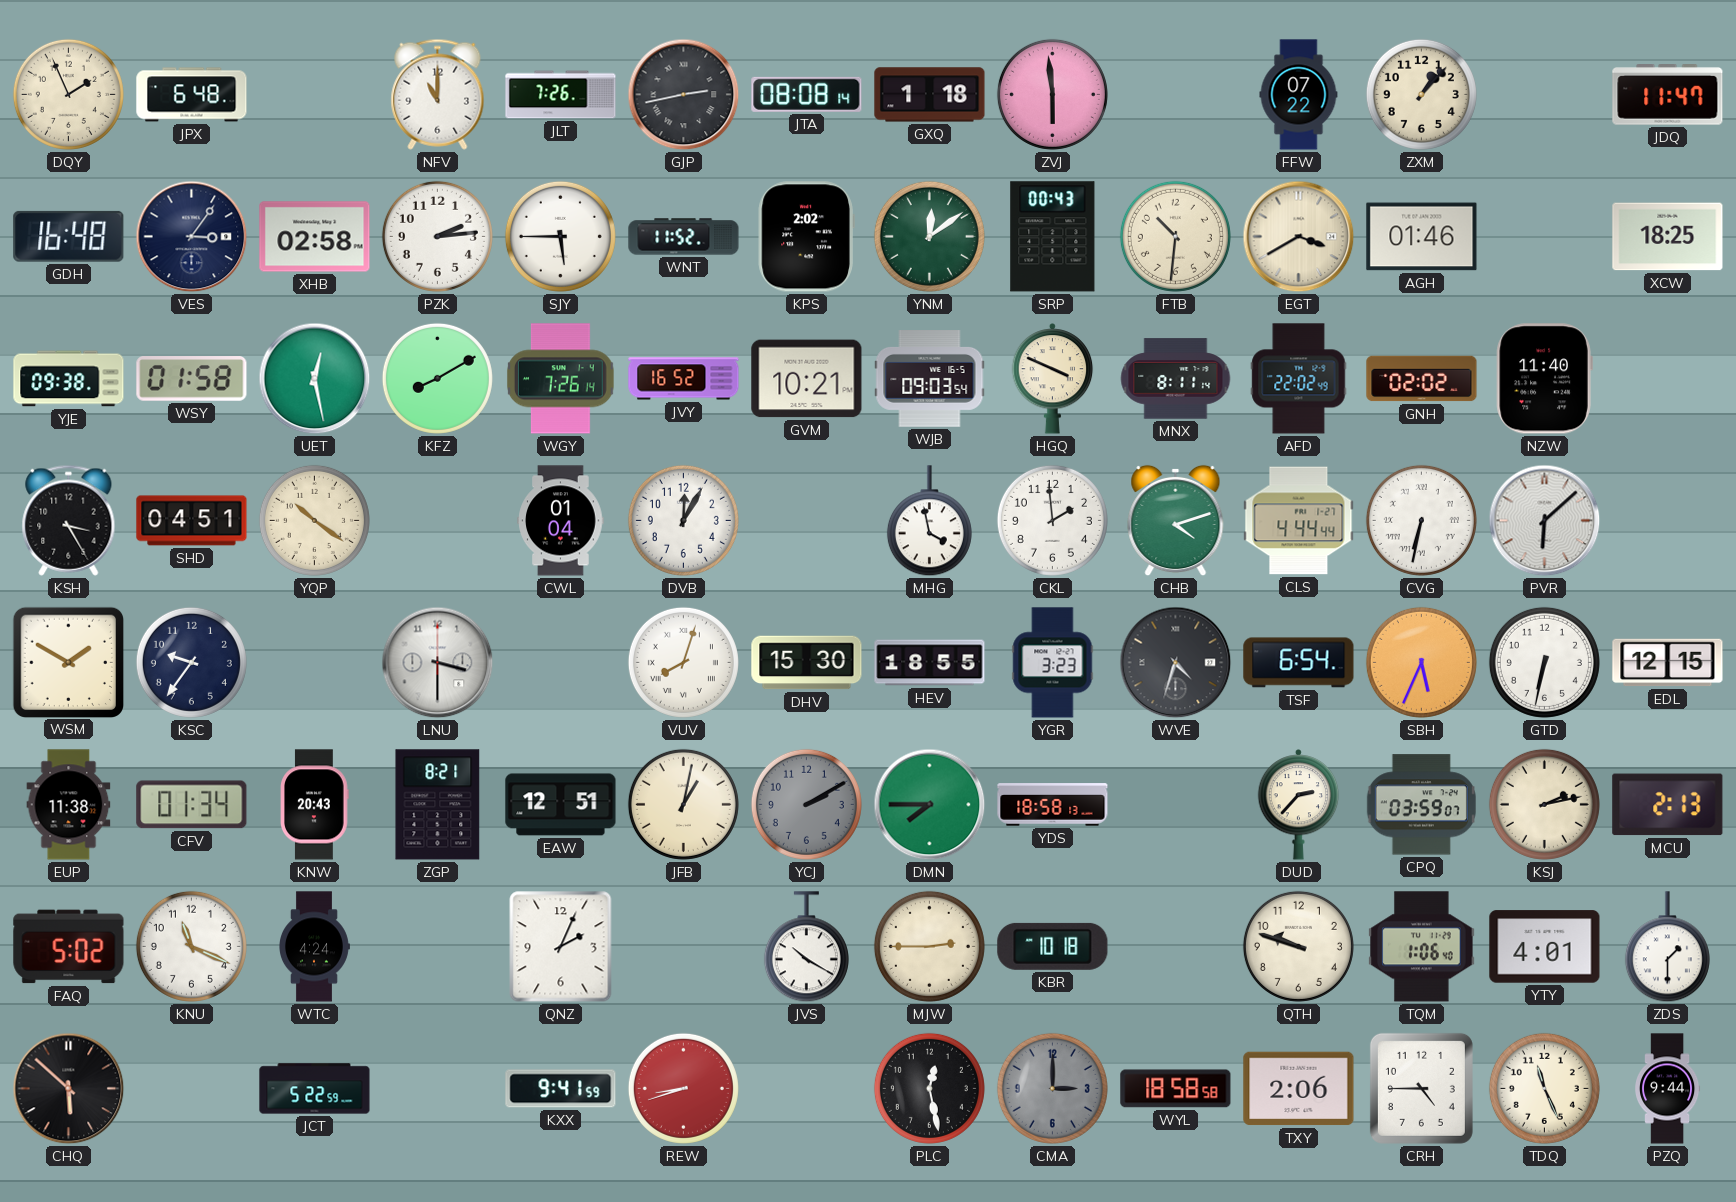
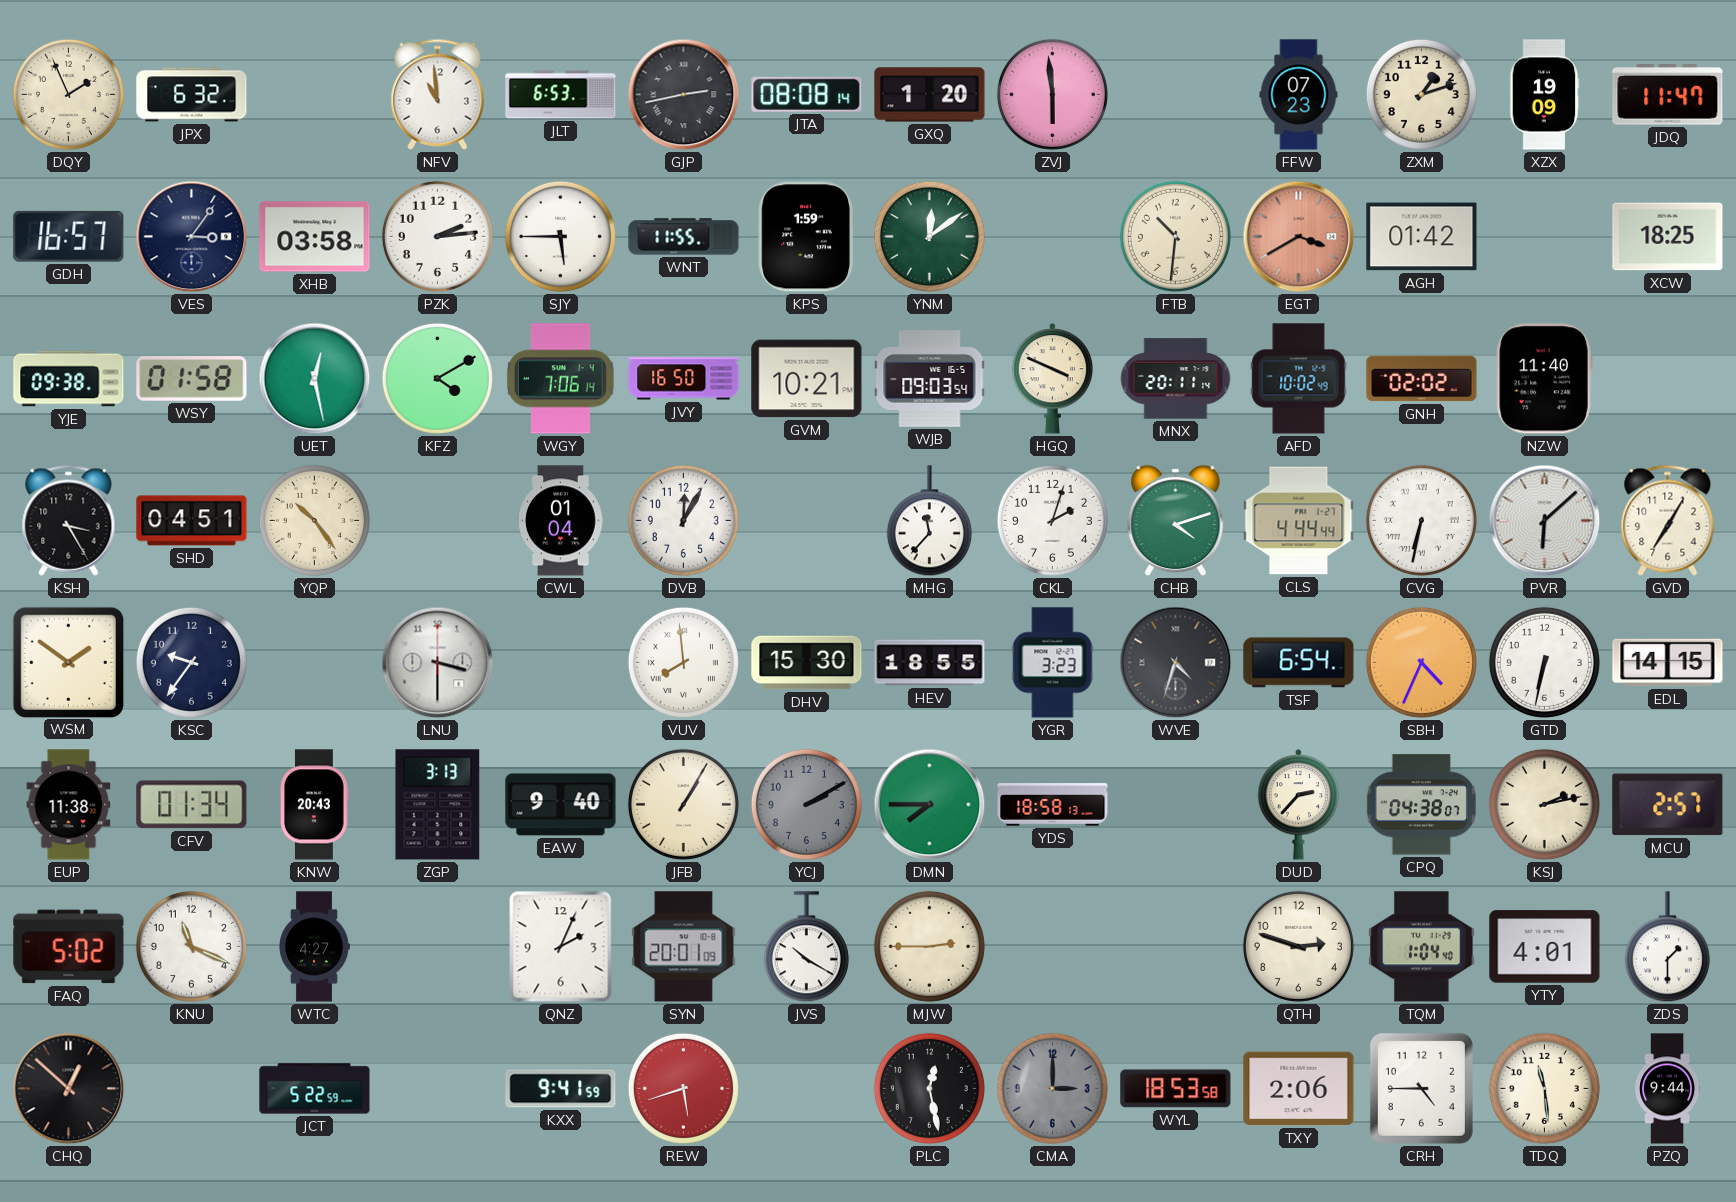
JPX: 6:48 -> 6:32 (192, 95)
NFV: 11:00 -> 10:59 (438, 94)
JLT: 7:26 -> 6:53 (561, 95)
GXQ: 1:18 -> 1:20 (930, 95)
FFW: 07:22 -> 07:23 (1299, 95)
ZXM: 1:07 -> 1:12 (1421, 94)
XZX: none -> 19:09 (1544, 95)
GDH: 16:48 -> 16:57 (69, 236)
XHB: 02:58 -> 03:58 (315, 237)
WNT: 11:52 -> 11:55 (684, 237)
KPS: 2:02 -> 1:59 (806, 237)
SRP: 00:43 -> none (1053, 237)
EGT dial: cream -> salmon (1299, 237)
AGH: 01:46 -> 01:42 (1422, 237)
KFZ: 8:10 -> 4:10 (437, 378)
WGY: 7:26 -> 7:06 (561, 379)
JVY: 16:52 -> 16:50 (684, 379)
MNX: 8:11 -> 20:11 (1176, 379)
AFD: 22:02 -> 10:02 (1299, 379)
YQP: 10:21 -> 10:24 (314, 520)
MHG: 3:58 -> 11:37 (929, 521)
CKL: 1:59 -> 2:03 (1052, 520)
GVD: none -> 7:05 (1668, 520)
WSM: 1:50 -> 1:51 (68, 662)
VUV: 8:03 -> 7:59 (683, 662)
SBH: 5:34 -> 4:34 (1421, 662)
EDL: 12:15 -> 14:15 (1668, 663)
ZGP: 8:21 -> 3:13 (438, 805)
EAW: 12:51 -> 9:40 (561, 805)
JFB: 1:02 -> 1:05 (683, 804)
CPQ: 03:59 -> 04:38 (1421, 805)
MCU: 2:13 -> 2:57 (1668, 805)
WTC: 4:24 -> 4:27 (315, 947)
SYN: none -> 20:01 (684, 947)
KBR: 10:18 -> none (1053, 946)
QTH: 9:48 -> 2:48 (1298, 946)
TQM: 1:06 -> 1:04 (1422, 947)
CHQ: 5:52 -> 12:52 (69, 1089)
REW: 8:42 -> 5:42 (683, 1088)
WYL: 18:58 -> 18:53 (1176, 1089)
TDQ: 11:26 -> 11:29 (1544, 1088)
